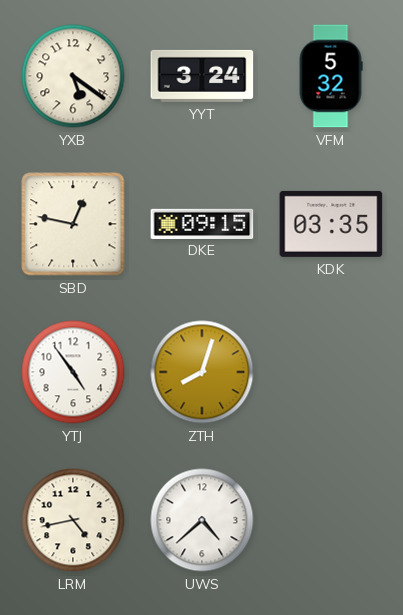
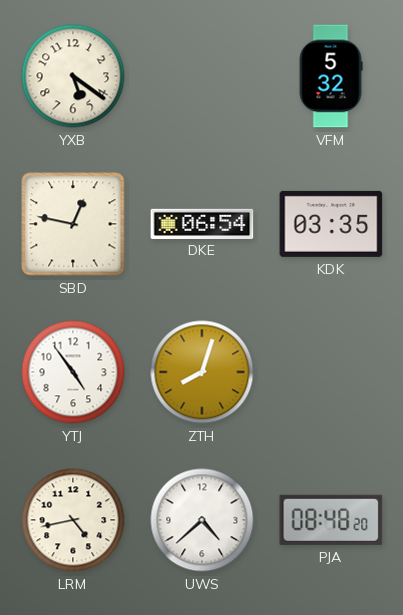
YYT: 3:24 -> none (202, 76)
DKE: 09:15 -> 06:54 (202, 223)
PJA: none -> 08:48 (331, 520)
